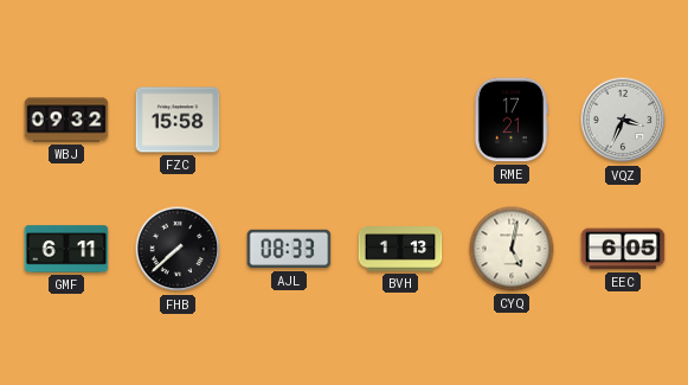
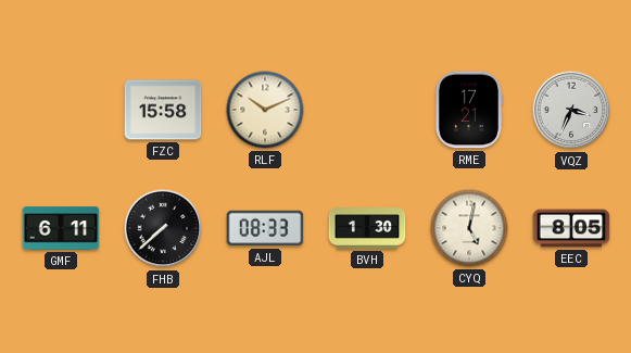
WBJ: 09:32 -> none (66, 120)
RLF: none -> 10:11 (265, 110)
BVH: 1:13 -> 1:30 (367, 228)
EEC: 6:05 -> 8:05 (571, 228)
